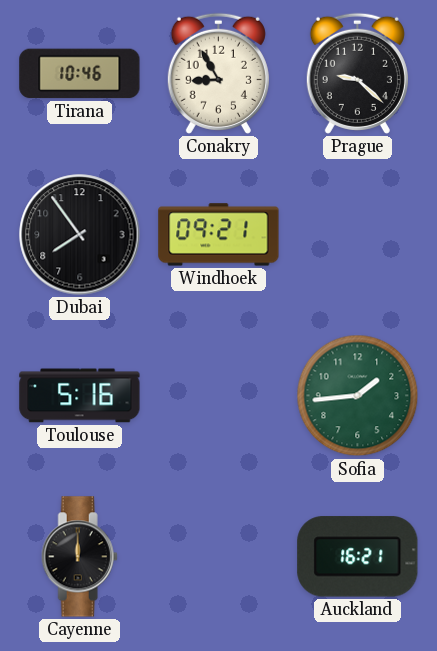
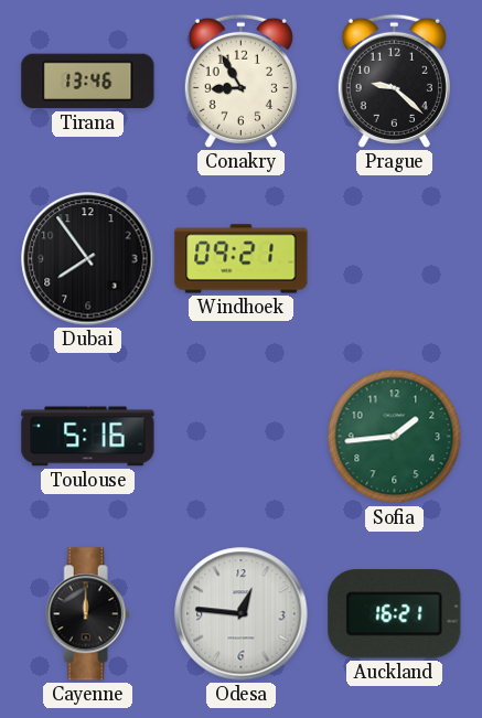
Tirana: 10:46 -> 13:46 (88, 82)
Odesa: none -> 12:46 (242, 614)
